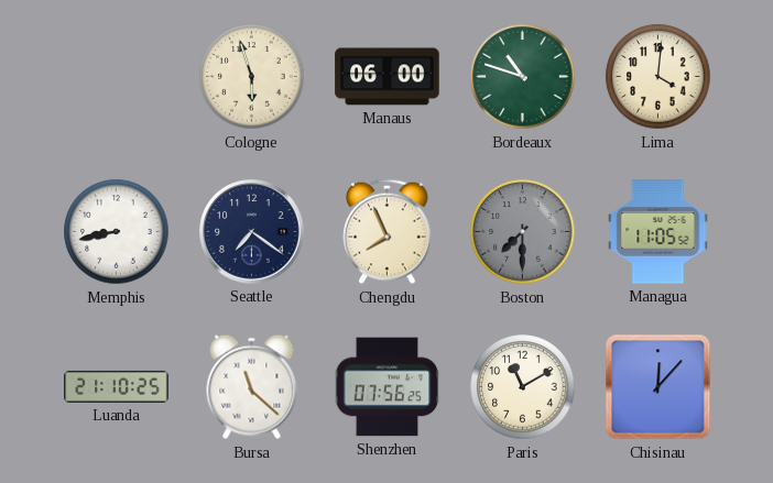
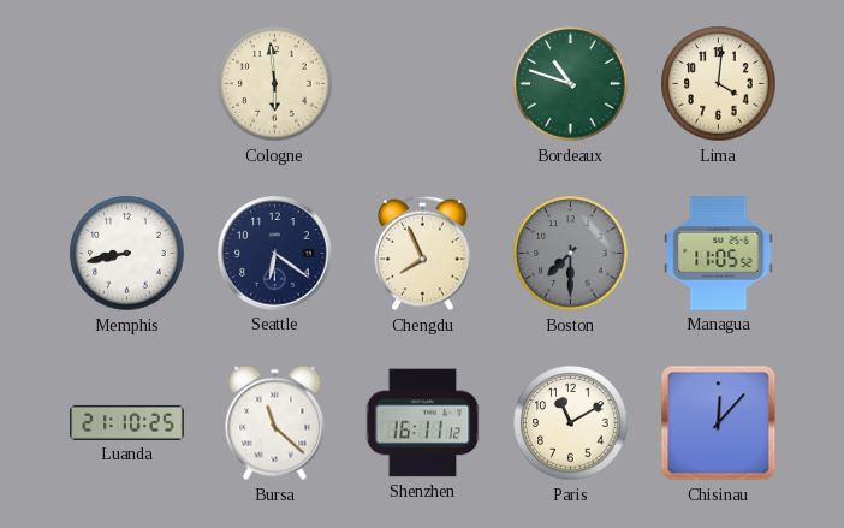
Cologne: 5:57 -> 5:59 (275, 84)
Manaus: 06:00 -> none (388, 77)
Seattle: 7:21 -> 6:21 (275, 254)
Shenzhen: 07:56 -> 16:11 (423, 423)
